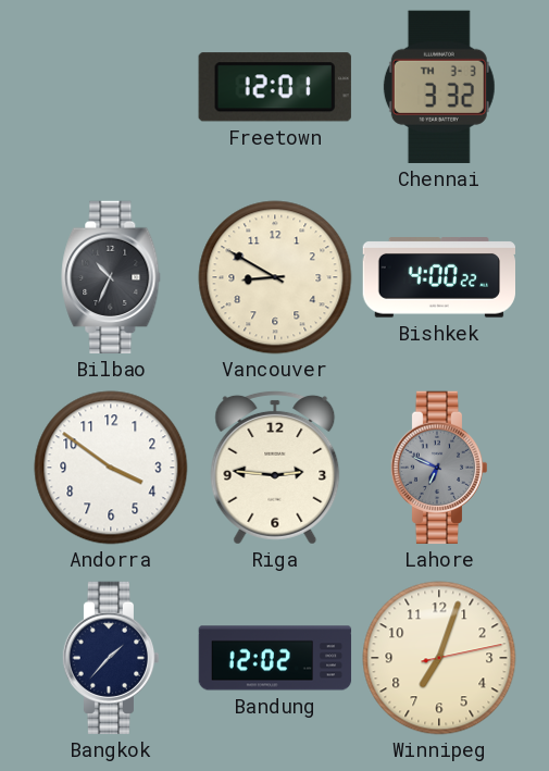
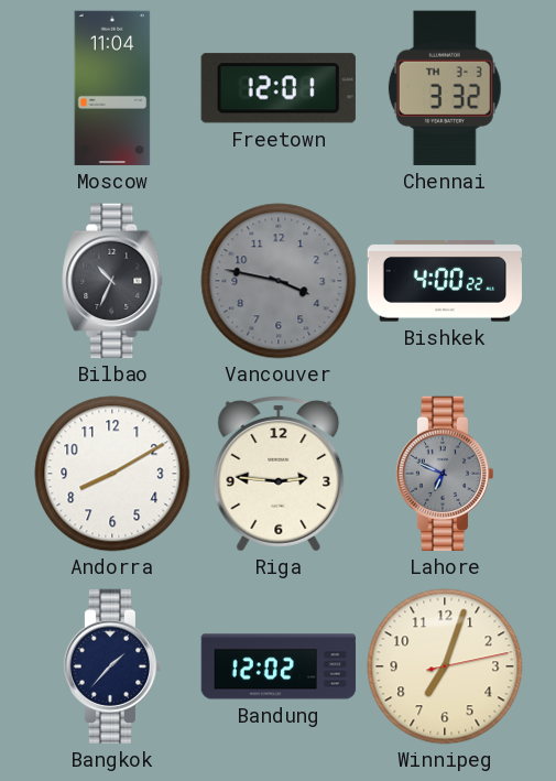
Moscow: none -> 11:04 (112, 88)
Vancouver: 8:50 -> 3:47 (279, 281)
Vancouver dial: cream -> grey (279, 281)
Andorra: 3:51 -> 8:10 (112, 474)
